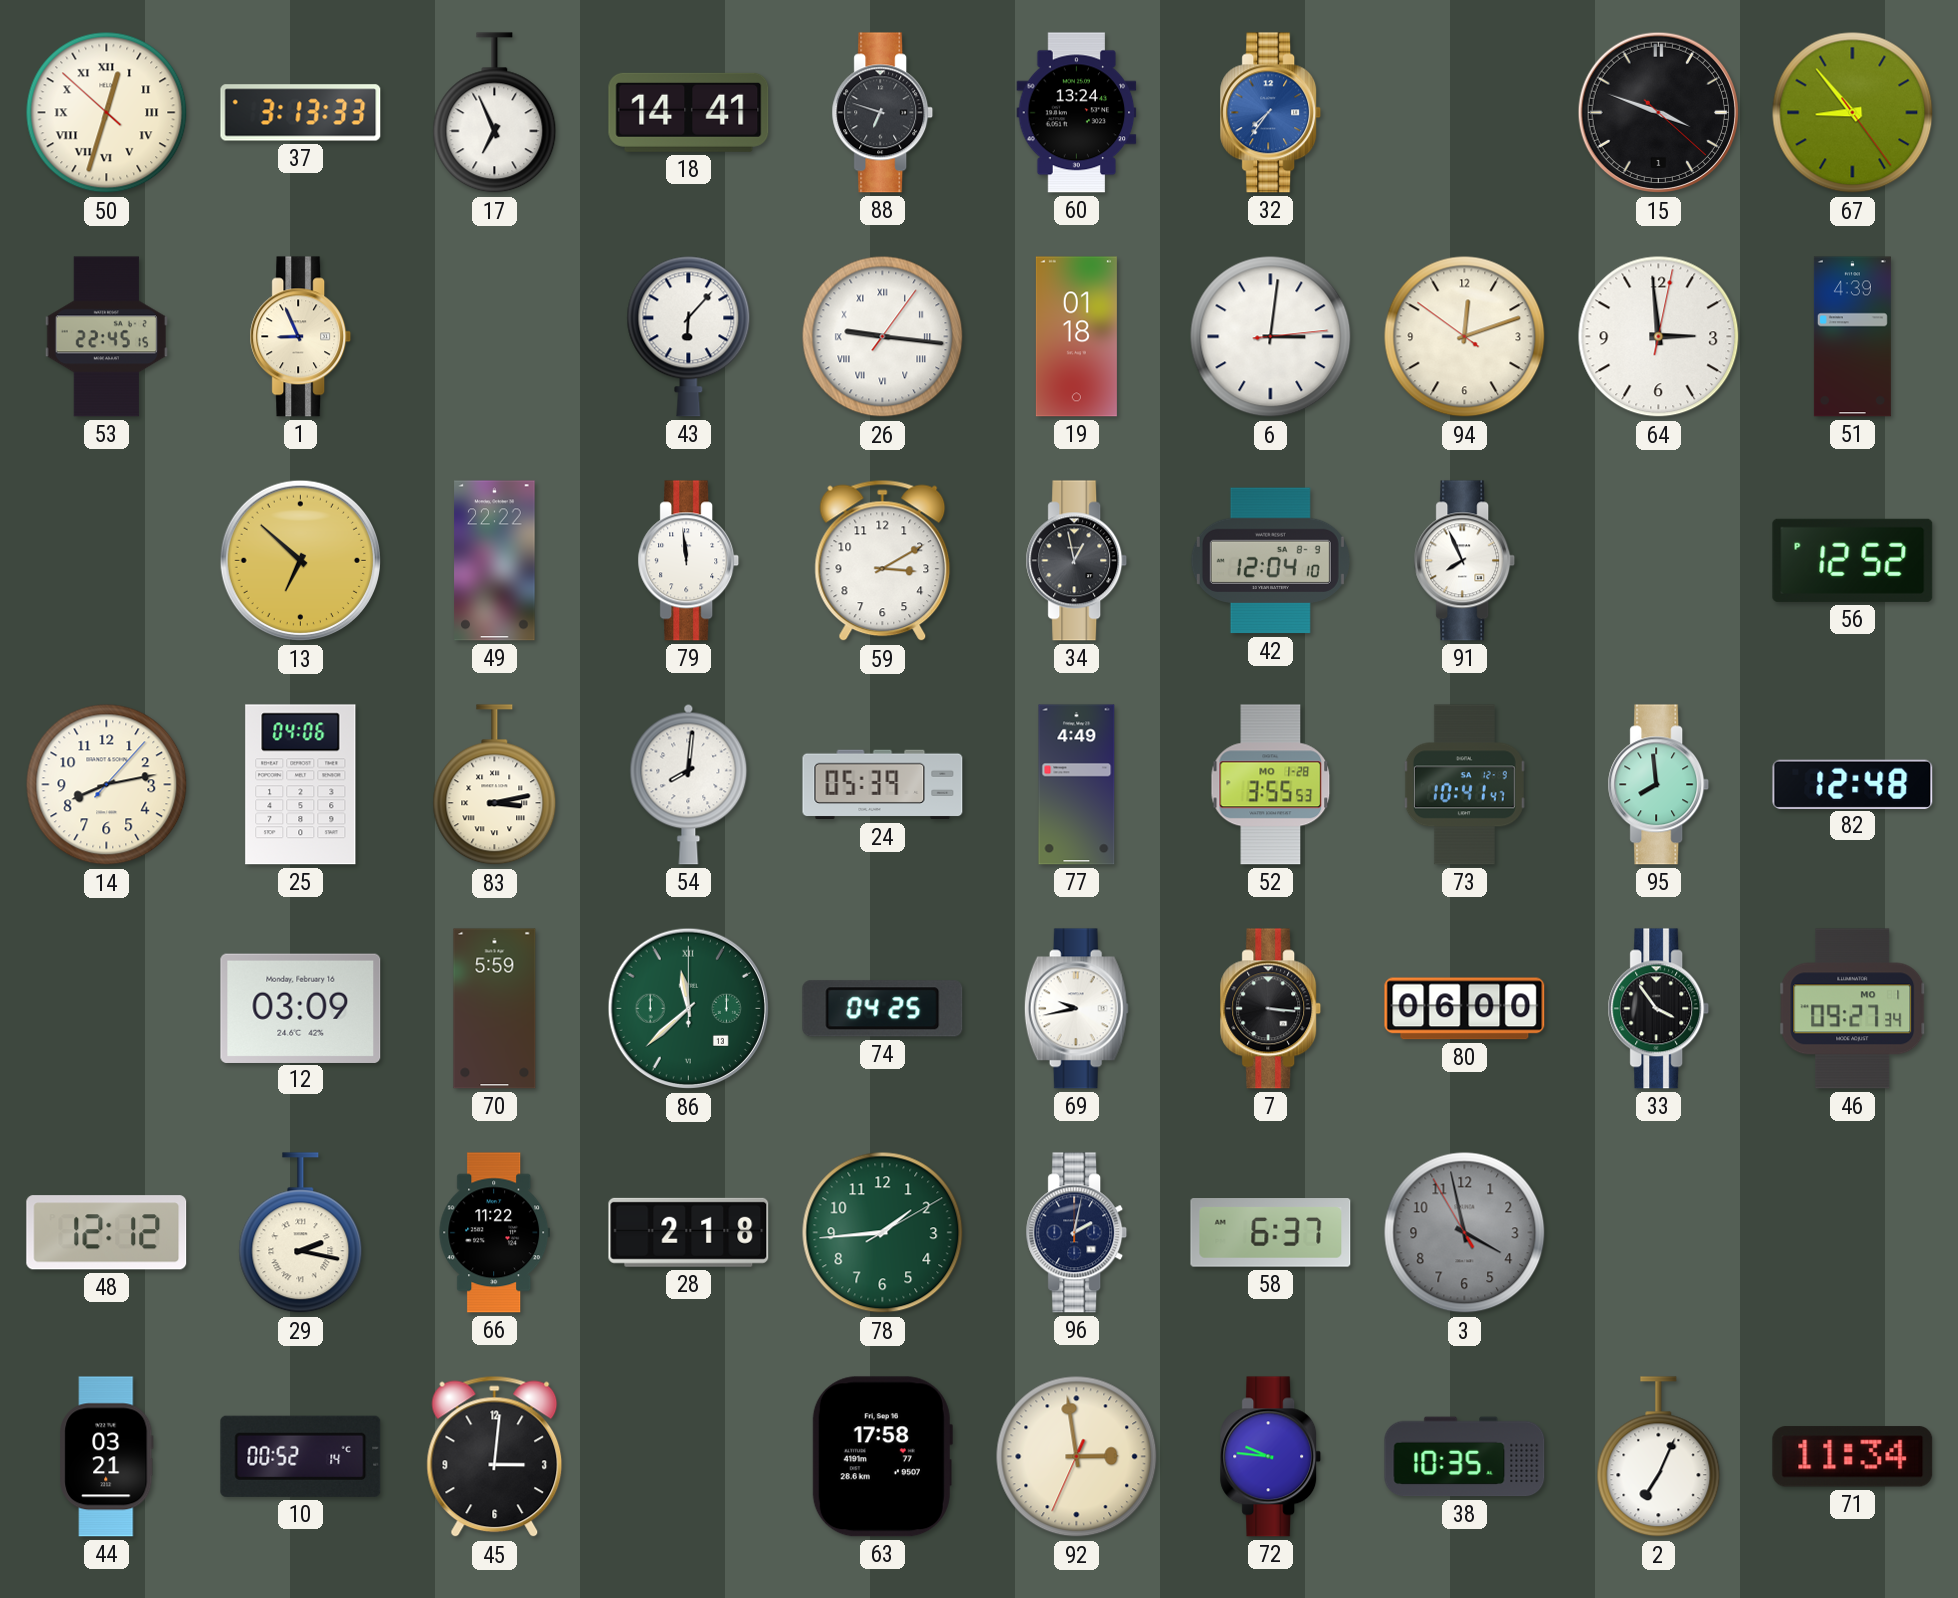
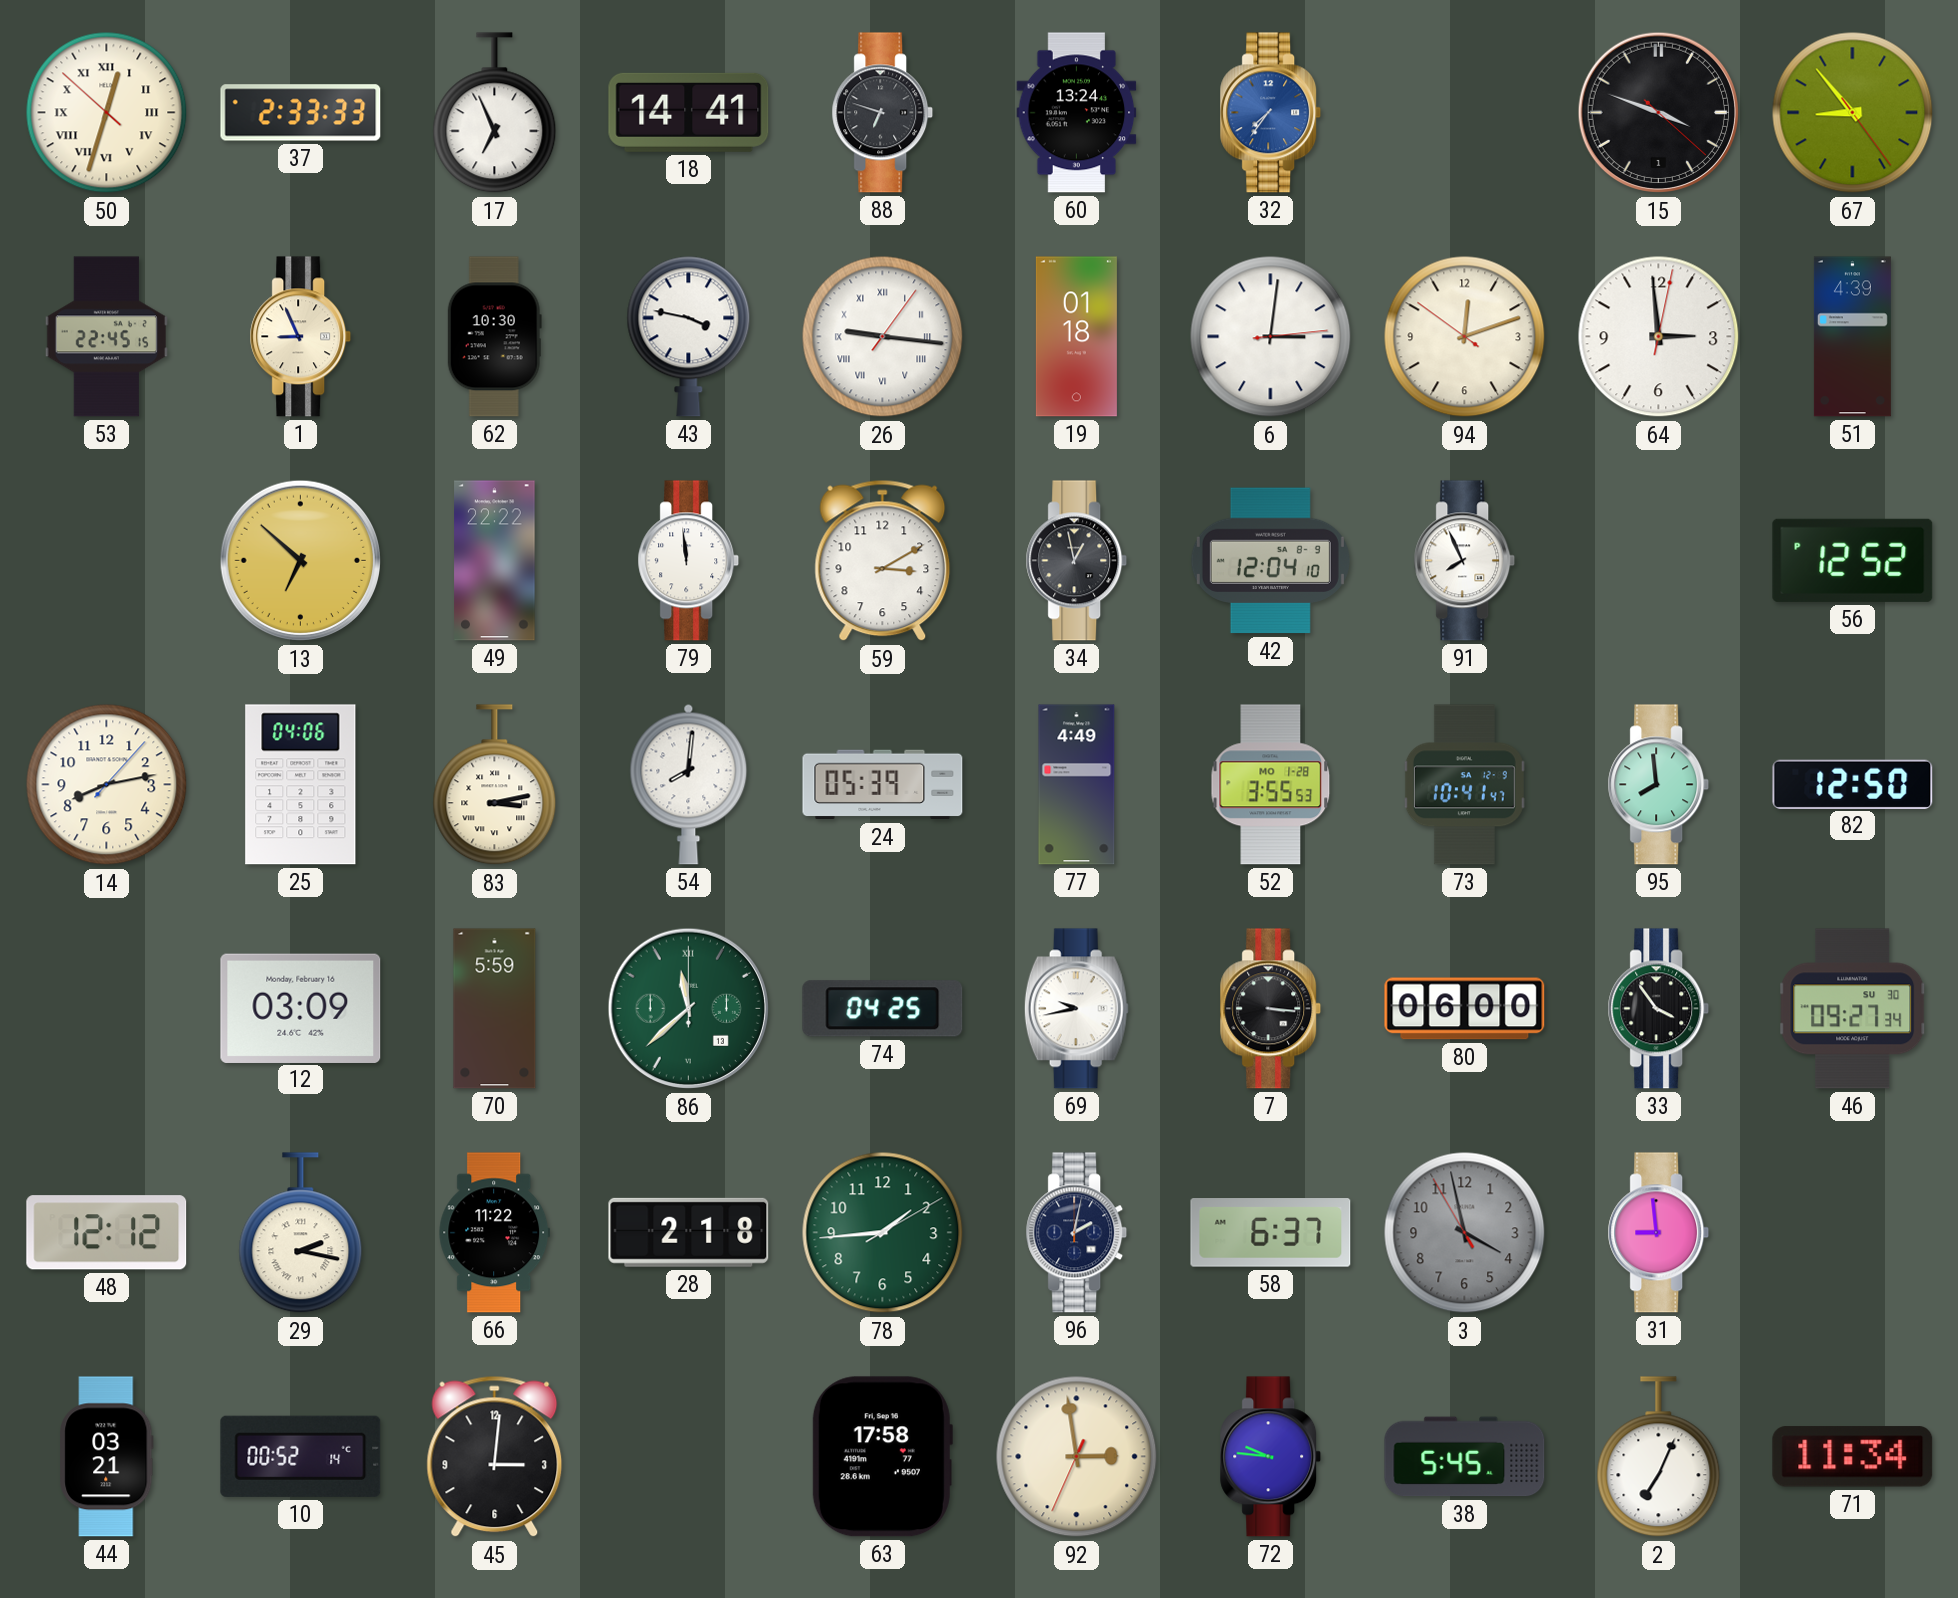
37: 3:13 -> 2:33 (301, 113)
62: none -> 10:30 (494, 337)
43: 6:07 -> 3:47 (689, 336)
82: 12:48 -> 12:50 (1853, 784)
46 date: MO 1 -> SU 30 (1853, 1009)
31: none -> 8:59 (1659, 1233)
38: 10:35 -> 5:45 (1465, 1457)
